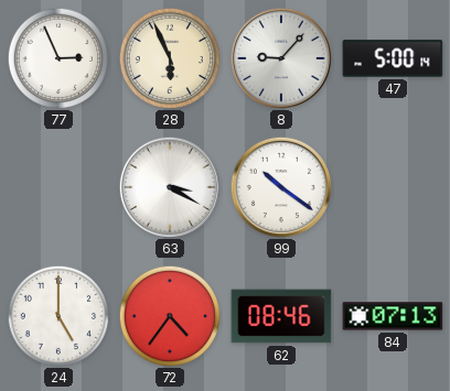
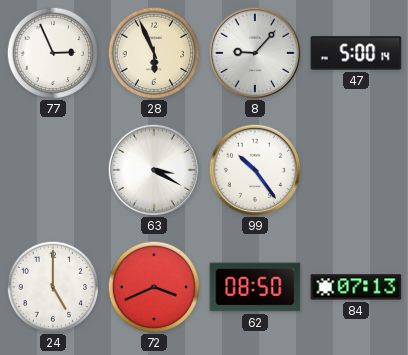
99: 10:21 -> 10:24 (254, 169)
72: 4:36 -> 3:41 (153, 286)
62: 08:46 -> 08:50 (255, 287)
